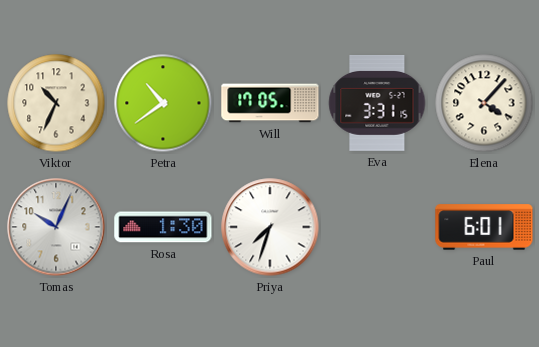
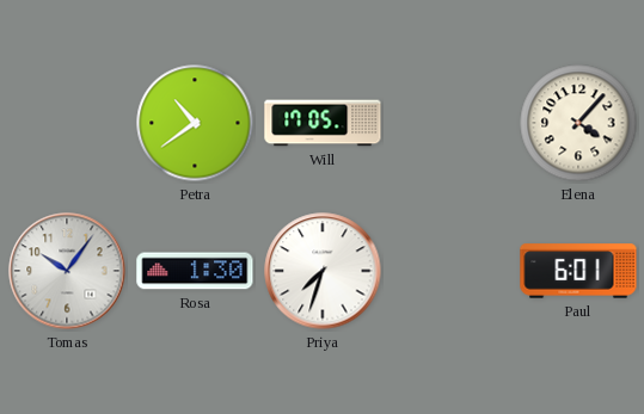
Viktor: 10:34 -> none (56, 103)
Eva: 3:31 -> none (377, 103)
Tomas: 10:04 -> 10:06 (67, 271)
